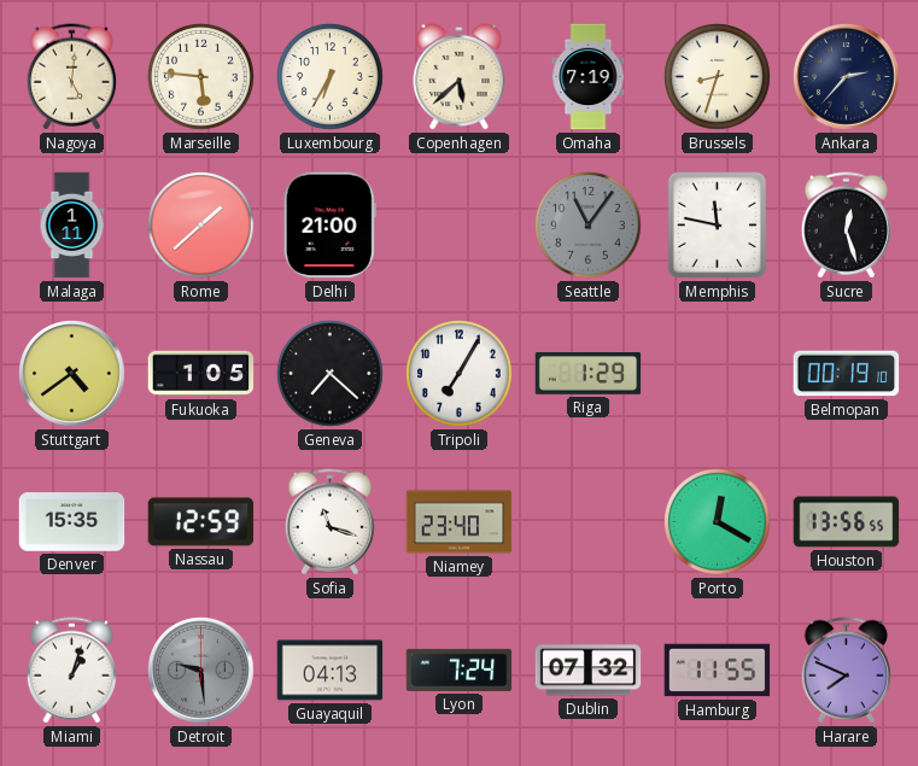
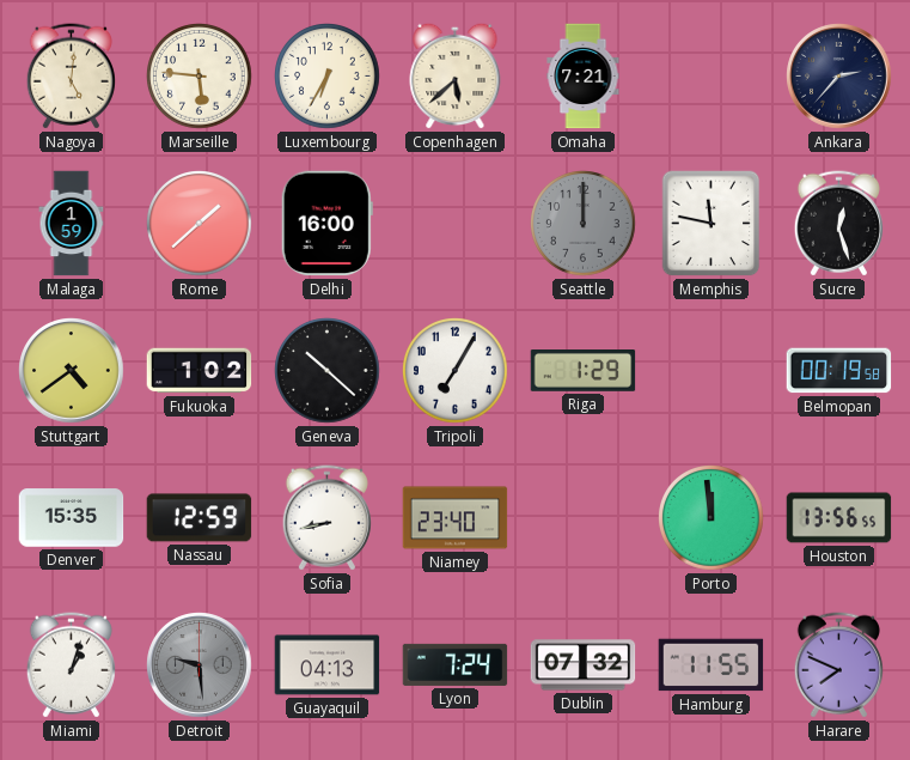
Omaha: 7:19 -> 7:21 (584, 77)
Brussels: 8:33 -> none (718, 77)
Malaga: 1:11 -> 1:59 (72, 224)
Delhi: 21:00 -> 16:00 (326, 224)
Seattle: 11:06 -> 12:00 (584, 224)
Fukuoka: 1:05 -> 1:02 (200, 371)
Geneva: 7:22 -> 10:22 (328, 371)
Belmopan: 00:19:10 -> 00:19:58 (839, 371)
Sofia: 11:18 -> 8:43 (326, 518)
Porto: 12:20 -> 11:59 (711, 518)
